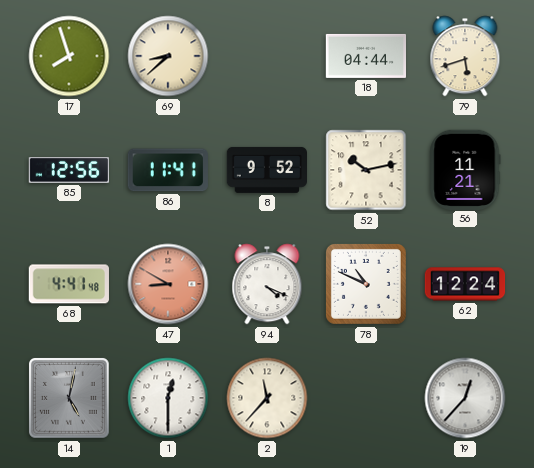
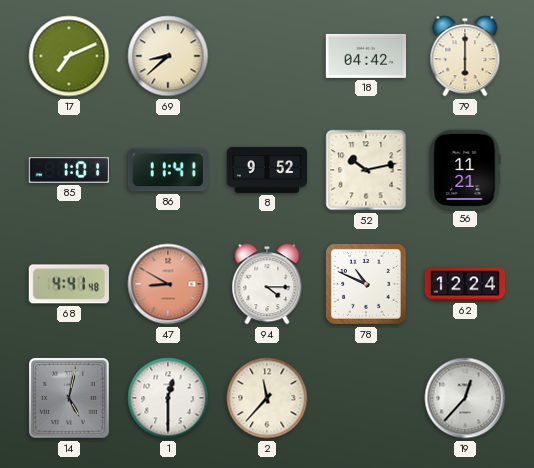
17: 7:57 -> 7:11 (69, 56)
18: 04:44 -> 04:42 (365, 56)
79: 5:42 -> 6:00 (465, 56)
85: 12:56 -> 1:01 (68, 170)
94: 4:19 -> 4:15 (267, 284)
